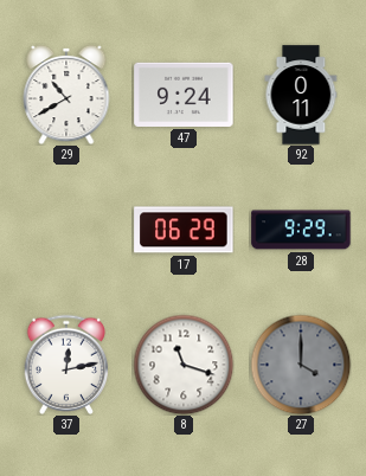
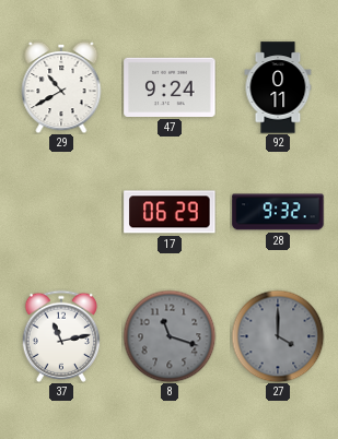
28: 9:29 -> 9:32 (278, 212)
37: 12:13 -> 11:13 (61, 335)
8 dial: white -> grey (170, 336)
